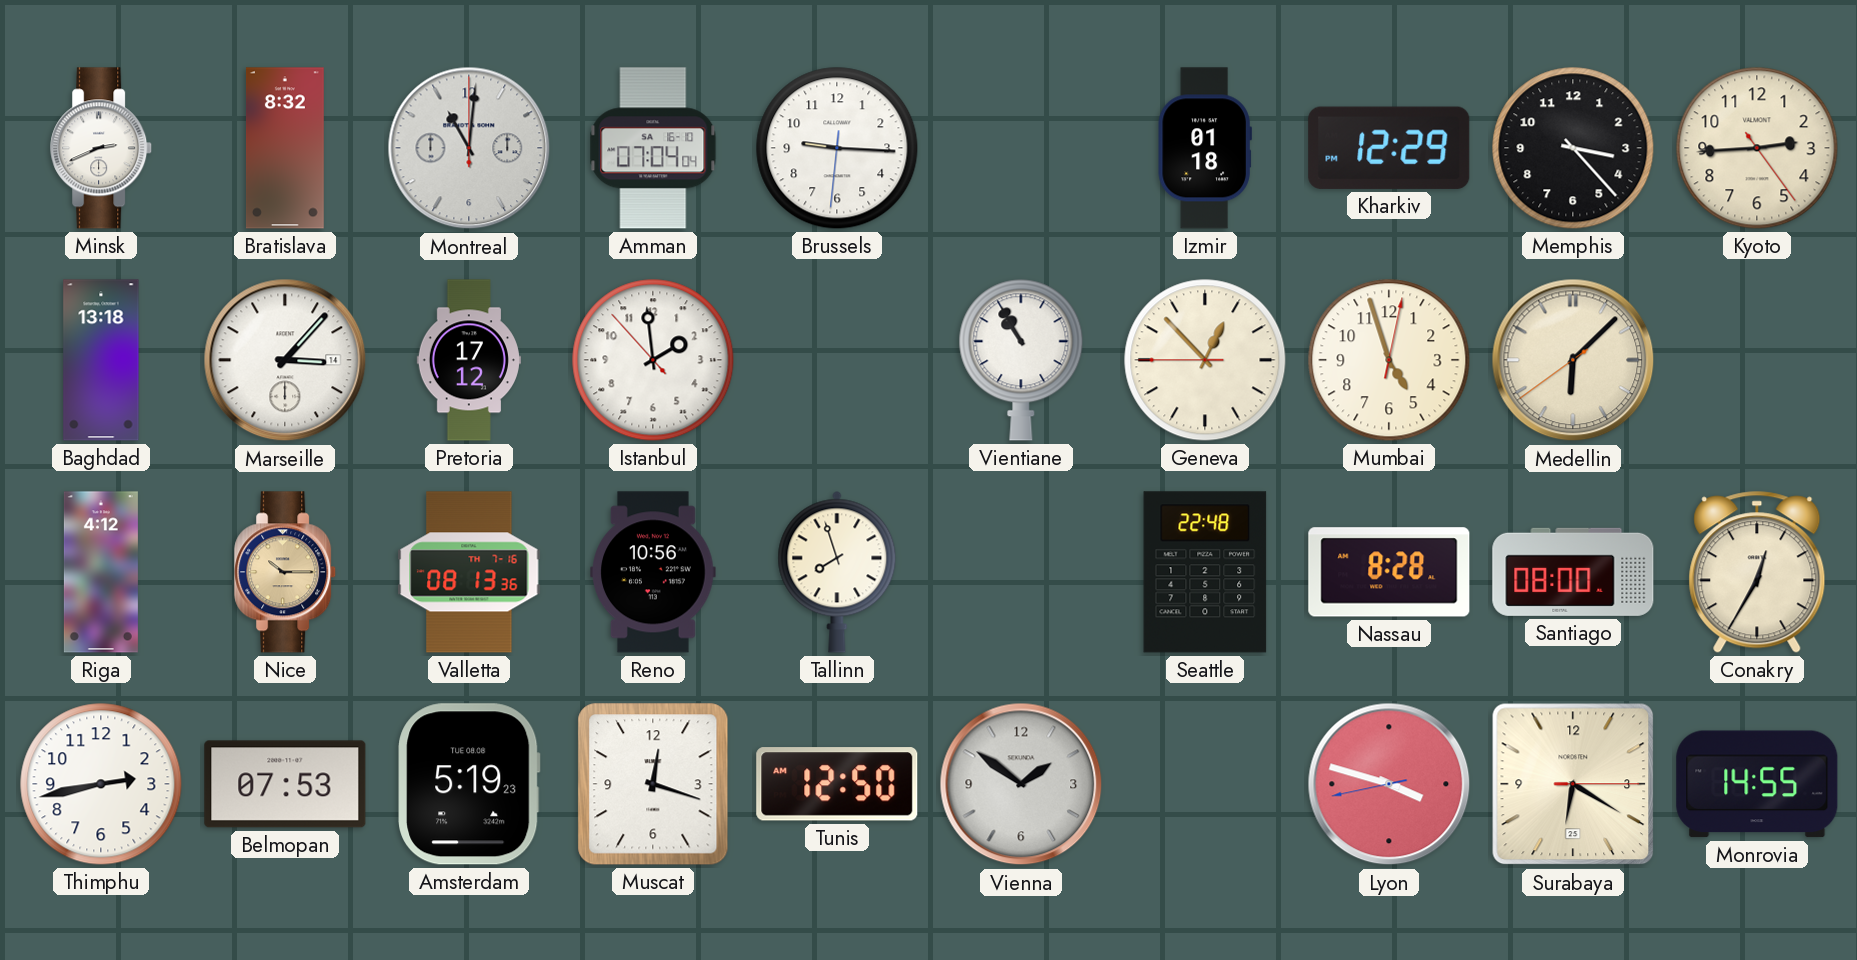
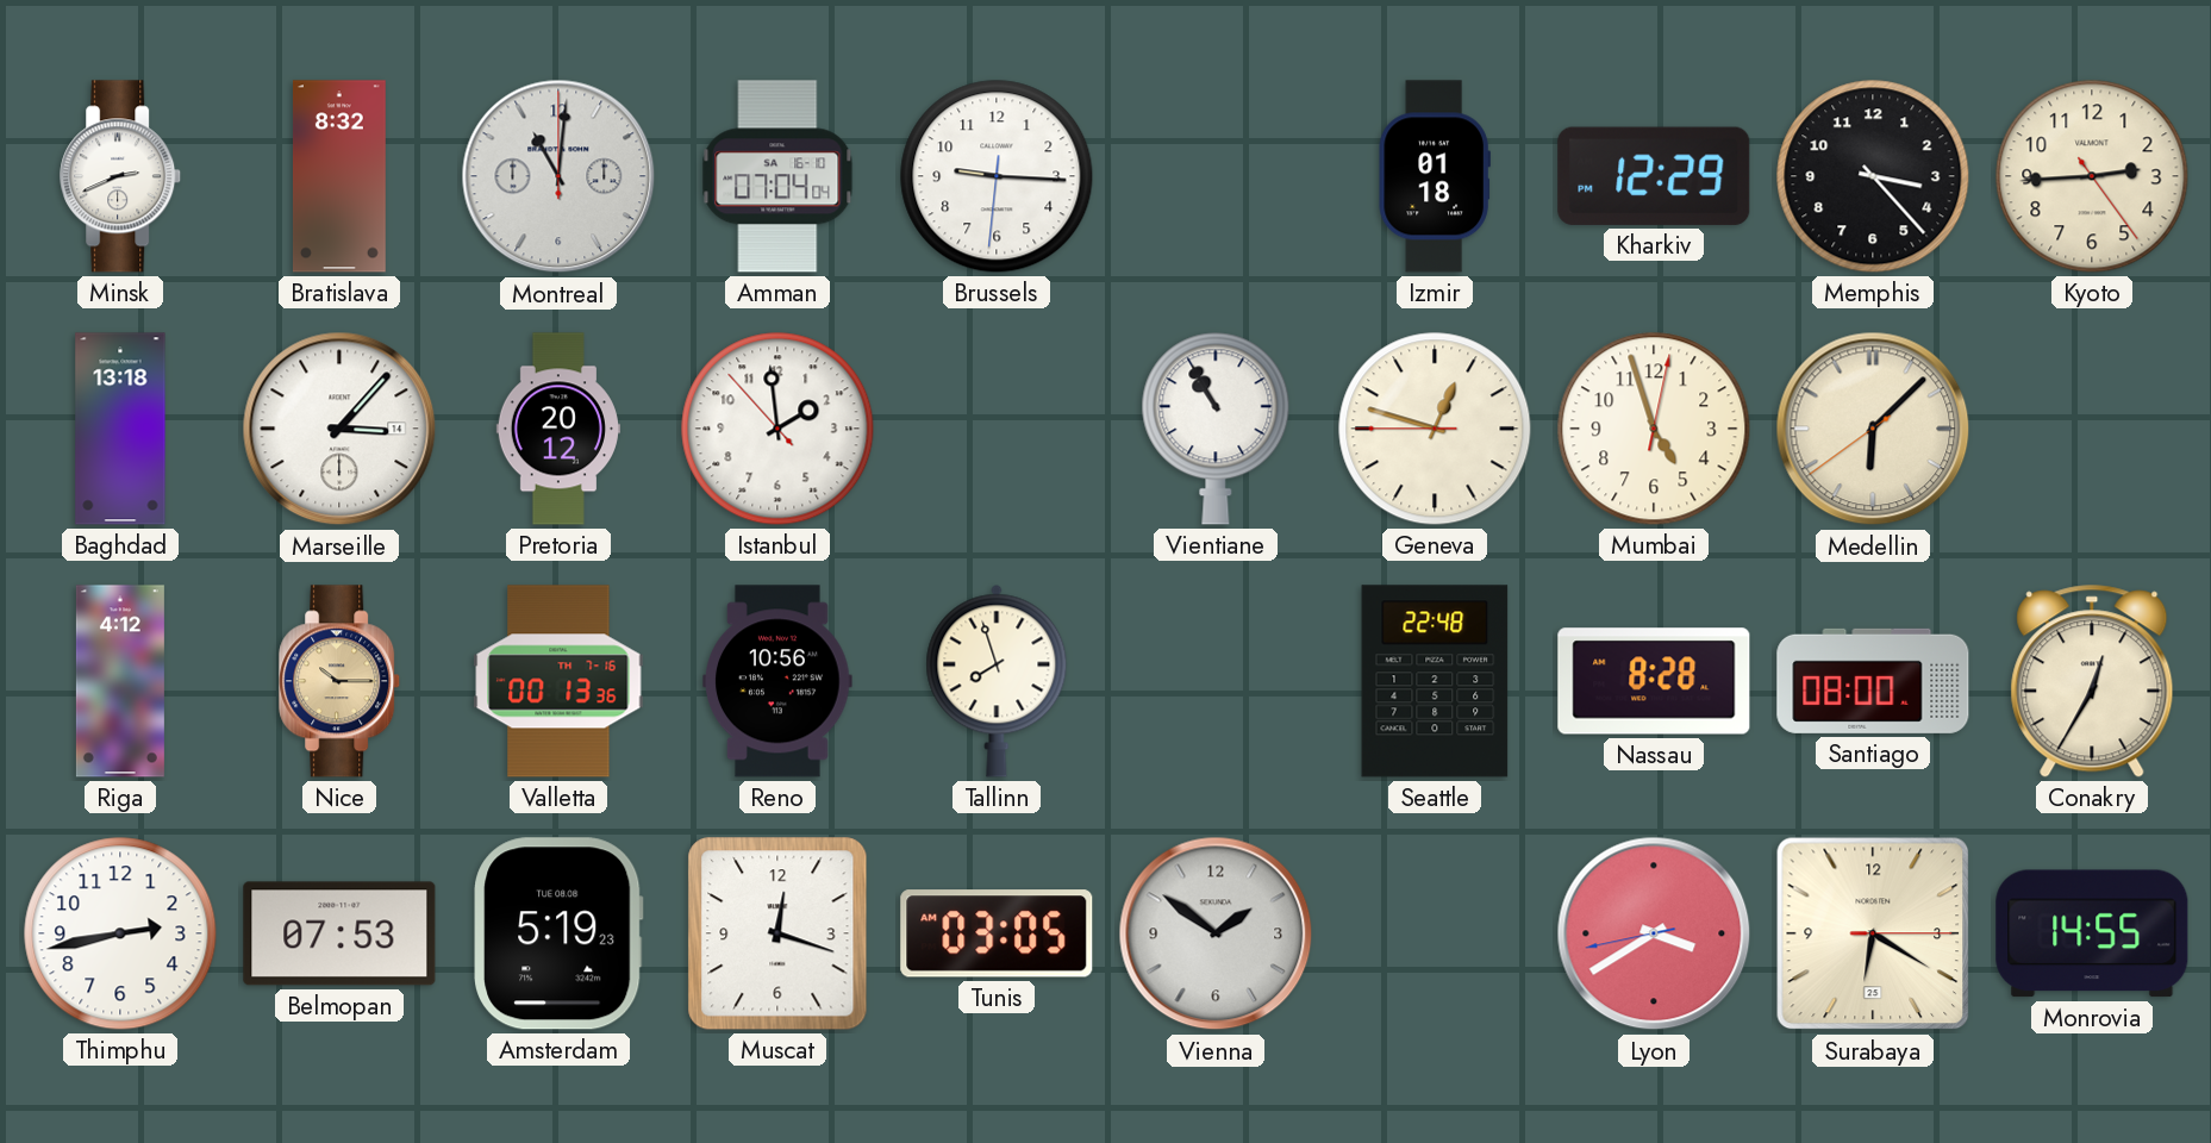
Pretoria: 17:12 -> 20:12 (558, 429)
Geneva: 12:52 -> 12:47 (1435, 429)
Valletta: 08:13 -> 00:13 (558, 681)
Tunis: 12:50 -> 03:05 (997, 933)
Lyon: 3:47 -> 3:39 (1654, 933)
